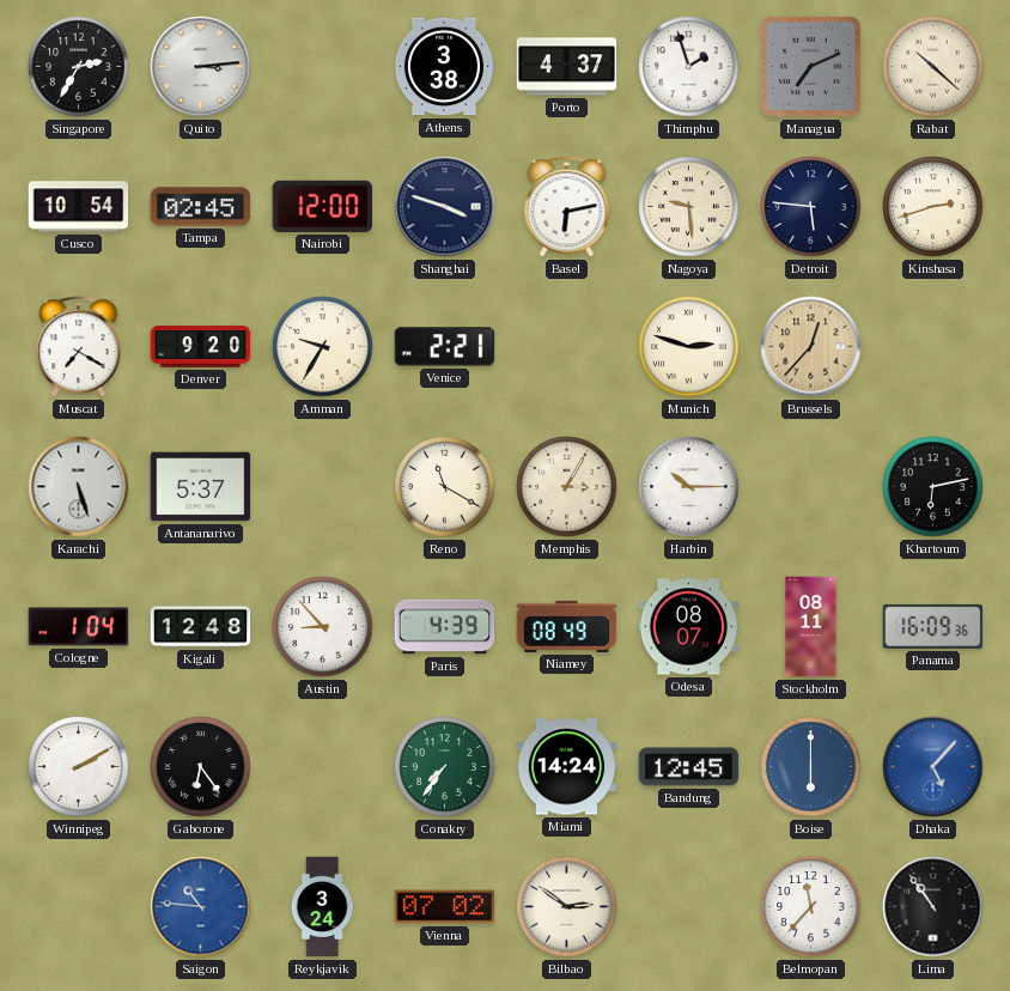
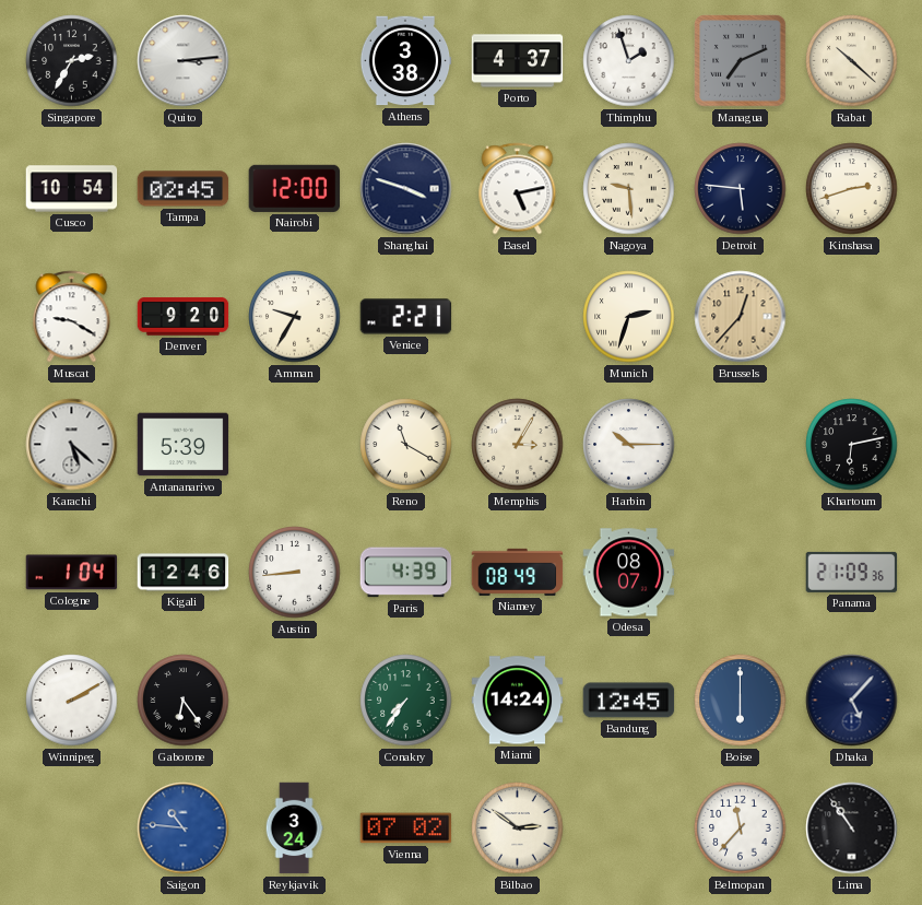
Basel: 6:13 -> 5:13 (518, 189)
Muscat: 7:20 -> 9:20 (72, 317)
Munich: 2:48 -> 2:33 (629, 317)
Karachi: 5:27 -> 5:22 (72, 445)
Antananarivo: 5:37 -> 5:39 (184, 445)
Kigali: 12:48 -> 12:46 (184, 573)
Austin: 8:53 -> 8:44 (295, 573)
Stockholm: 08:11 -> none (811, 627)
Panama: 16:09 -> 21:09 (852, 572)
Dhaka dial: blue -> navy (852, 701)
